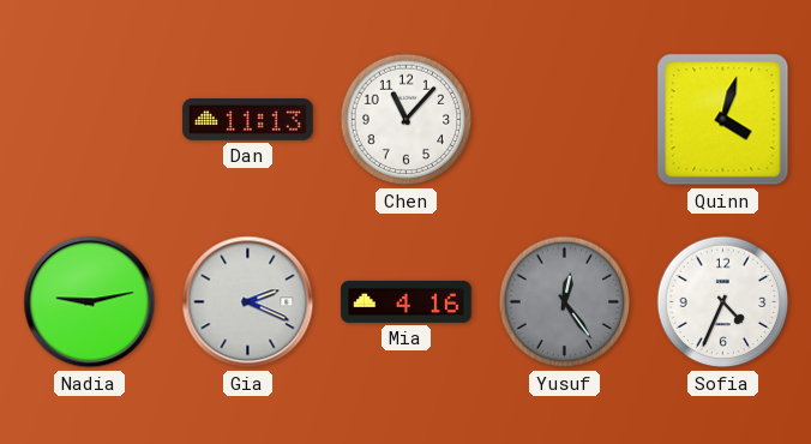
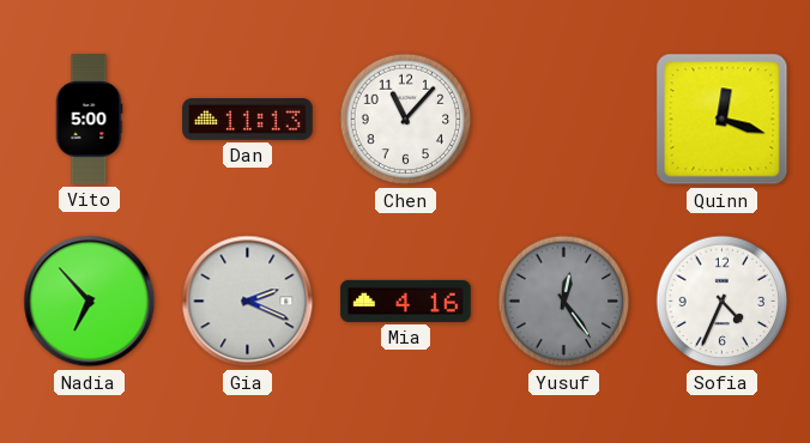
Vito: none -> 5:00 (89, 120)
Quinn: 4:03 -> 12:18 (723, 120)
Nadia: 9:13 -> 6:53 (90, 302)
